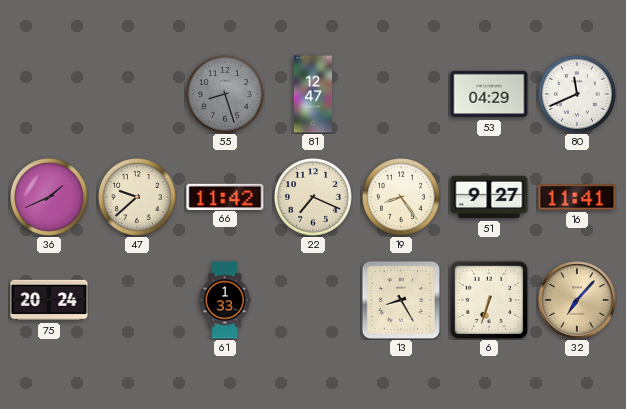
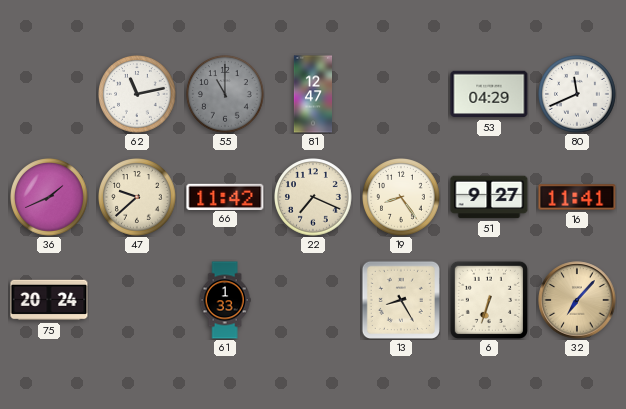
62: none -> 11:13 (138, 95)
55: 8:27 -> 11:00 (226, 95)
